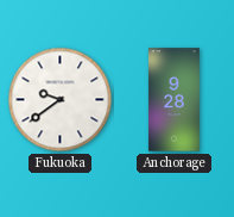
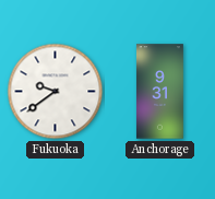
Anchorage: 9:28 -> 9:31 (159, 92)
